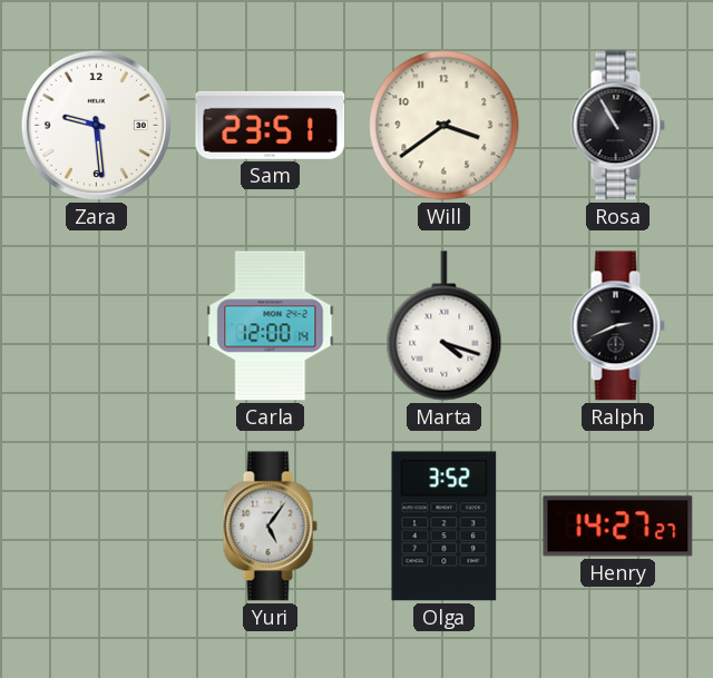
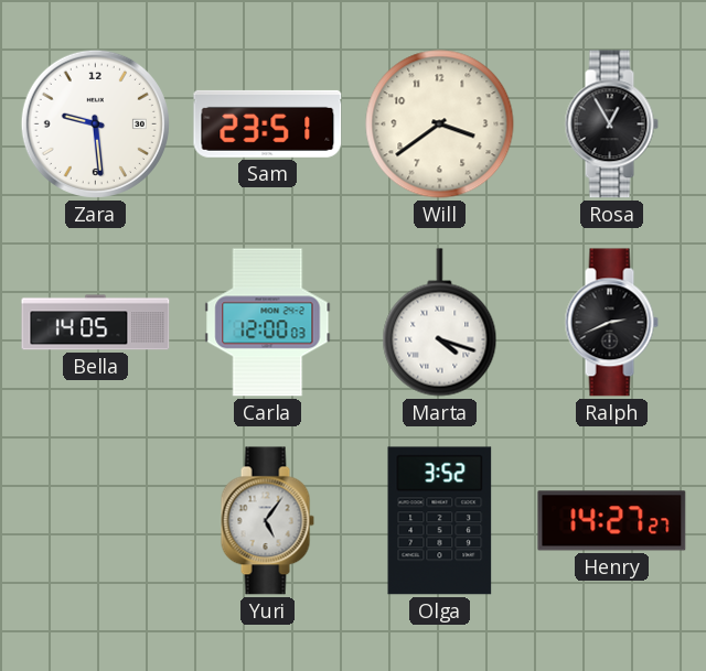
Rosa: 10:55 -> 12:55 (611, 125)
Bella: none -> 14:05 (96, 323)
Carla: 12:00:14 -> 12:00:03 (268, 323)
